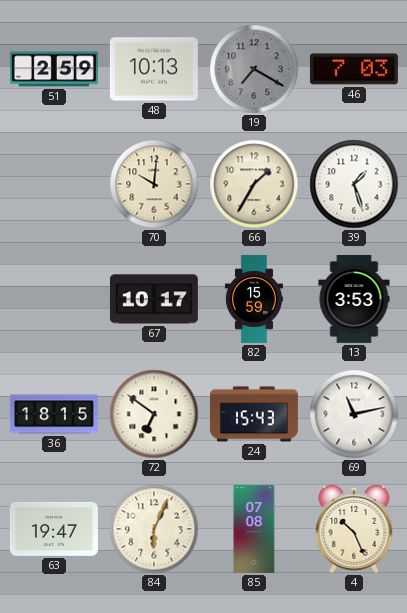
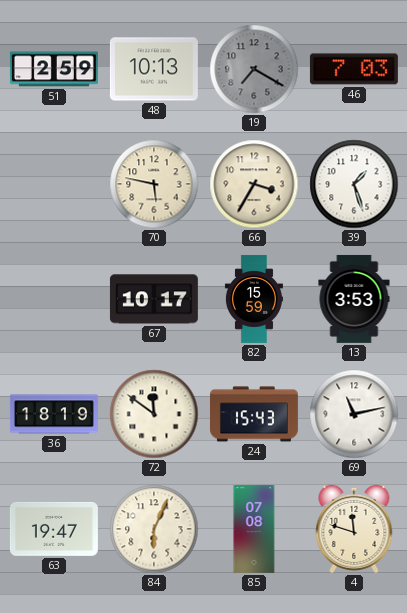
70: 10:01 -> 5:47 (154, 184)
66: 1:35 -> 3:35 (254, 184)
36: 18:15 -> 18:19 (54, 414)
72: 6:51 -> 11:51 (154, 414)
4: 10:26 -> 11:48 (354, 529)
